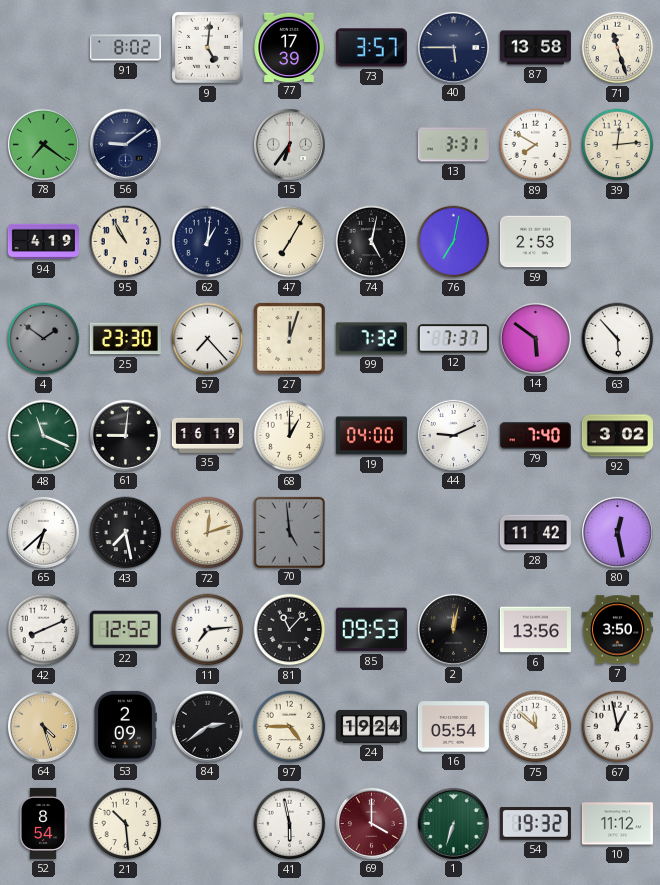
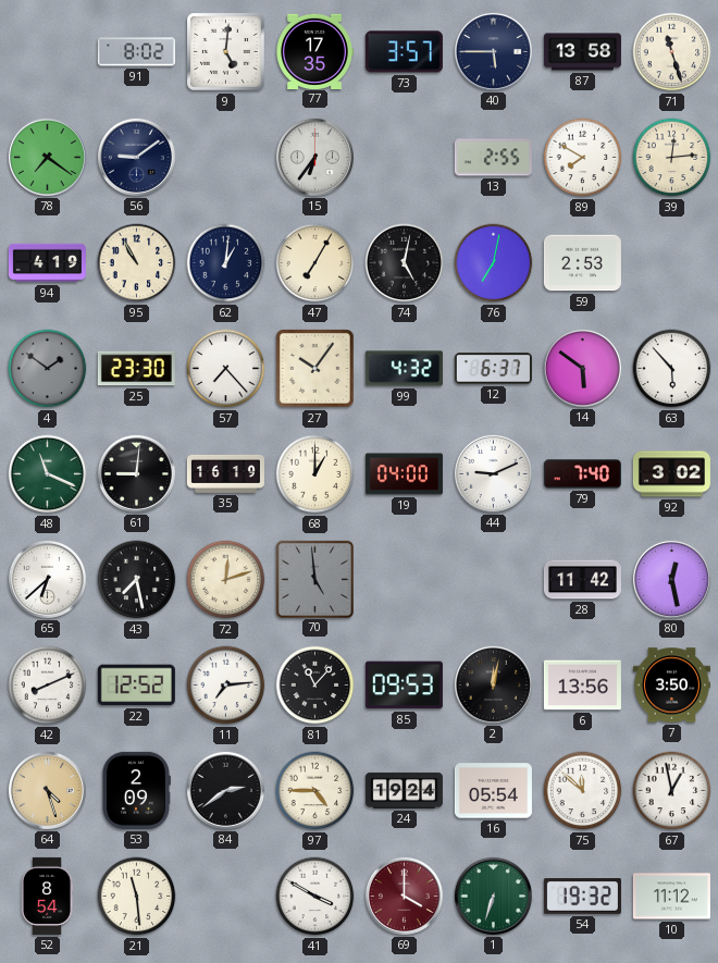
77: 17:39 -> 17:35 (314, 51)
13: 3:31 -> 2:55 (493, 158)
27: 12:03 -> 10:06 (315, 369)
99: 7:32 -> 4:32 (404, 369)
12: 7:37 -> 6:37 (493, 369)
21: 10:29 -> 11:29 (137, 897)
41: 5:58 -> 3:50 (315, 897)
